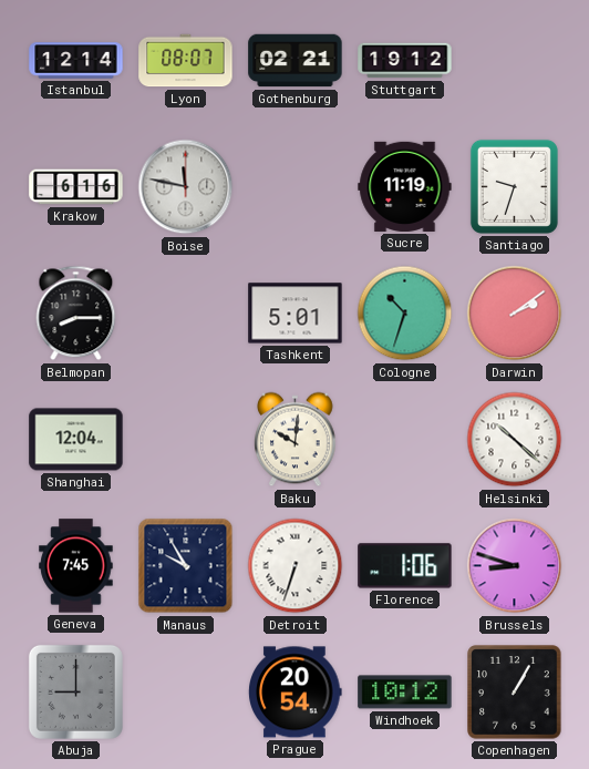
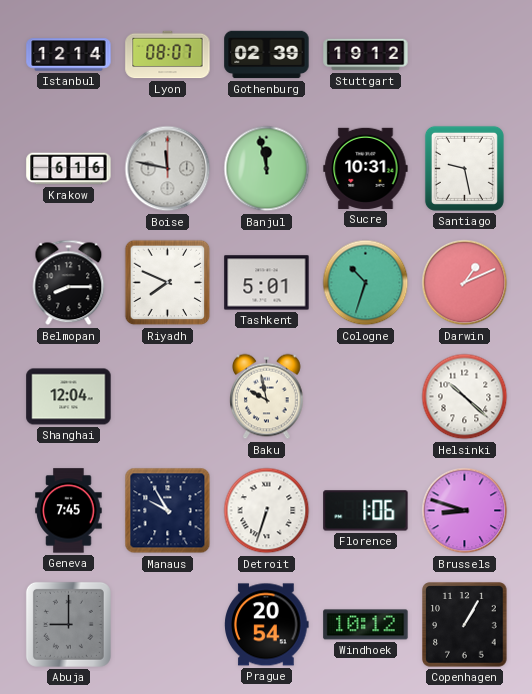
Gothenburg: 02:21 -> 02:39 (267, 55)
Banjul: none -> 11:58 (267, 169)
Sucre: 11:19 -> 10:31 (366, 168)
Santiago: 9:33 -> 9:28 (464, 168)
Riyadh: none -> 7:49 (168, 283)
Darwin: 2:09 -> 1:11 (465, 283)
Baku: 10:01 -> 9:58 (267, 397)
